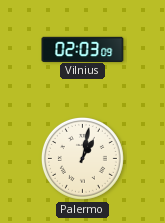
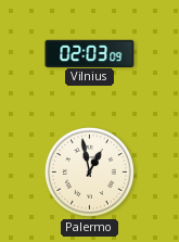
Palermo: 1:02 -> 12:58 (89, 171)
